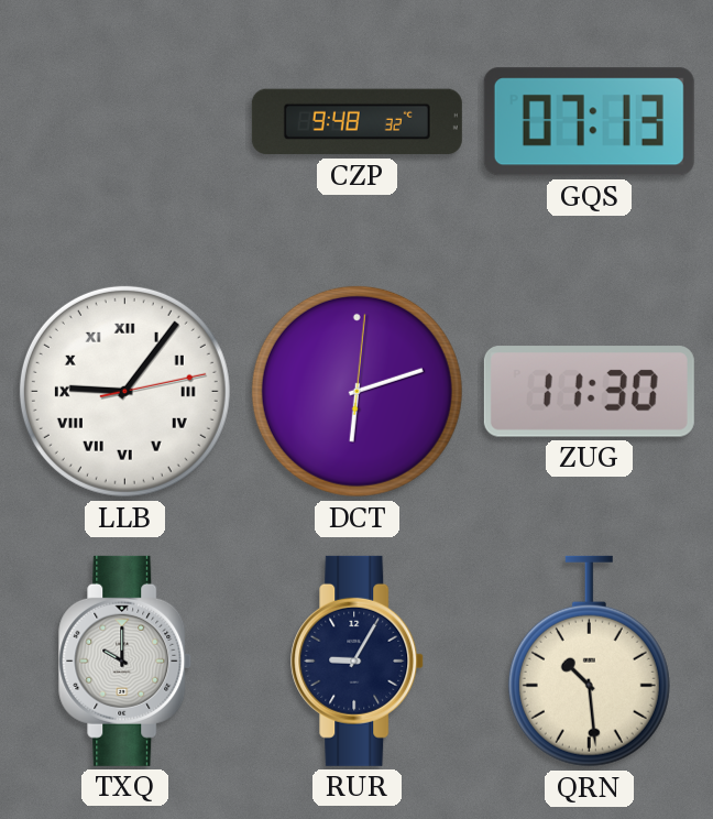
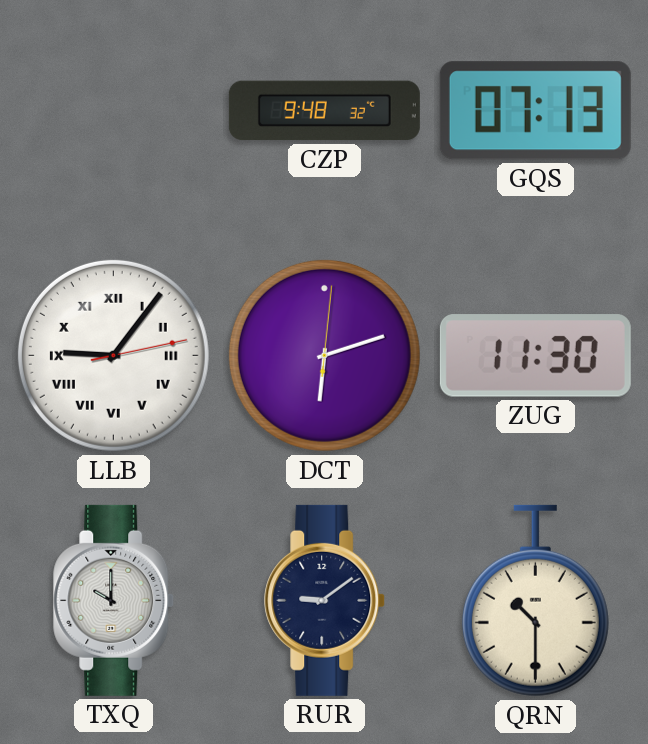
RUR: 9:05 -> 9:09 (325, 600)
QRN: 10:29 -> 10:30 (535, 601)
